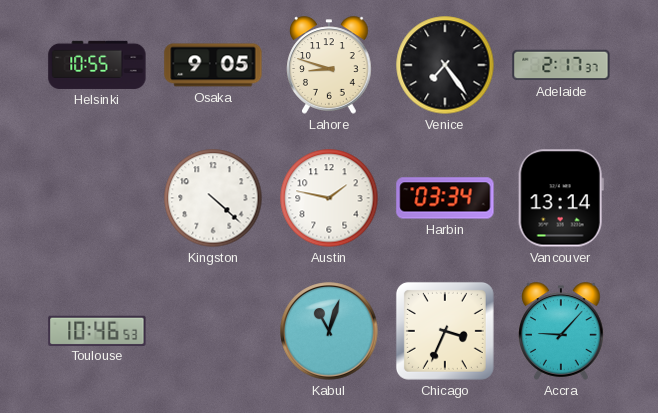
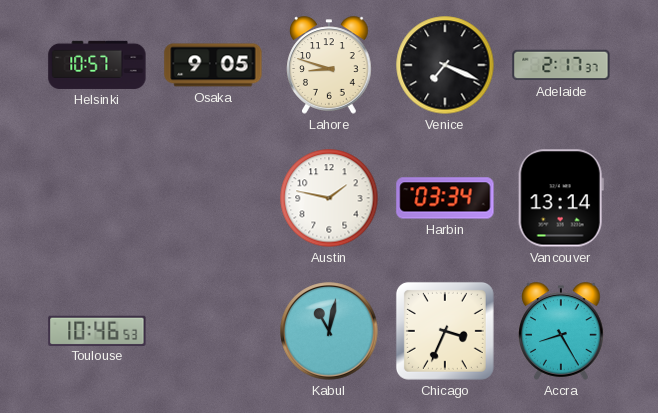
Helsinki: 10:55 -> 10:57 (97, 65)
Venice: 7:24 -> 7:19 (445, 65)
Kingston: 4:22 -> none (213, 198)
Kabul: 11:03 -> 11:02 (329, 331)
Accra: 9:07 -> 8:25 (561, 331)
